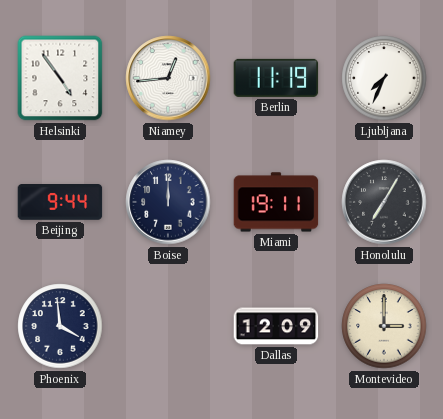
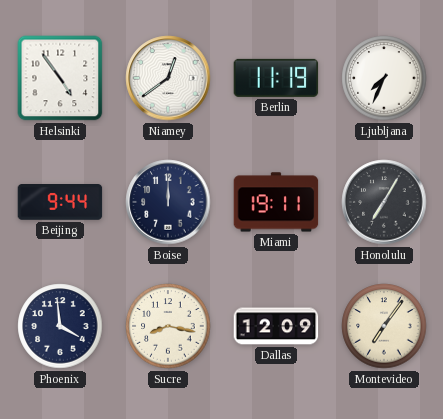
Niamey: 12:44 -> 12:39 (168, 78)
Sucre: none -> 8:17 (168, 326)
Montevideo: 3:00 -> 7:06 (384, 326)
